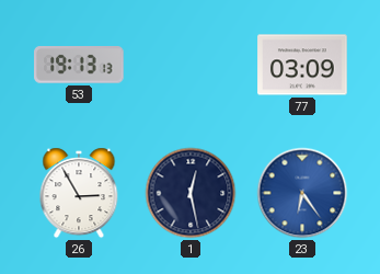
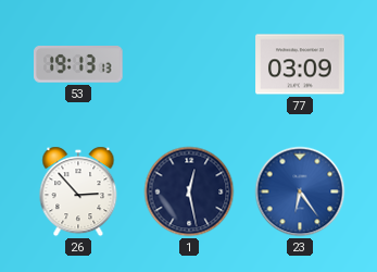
26: 2:55 -> 2:53 (78, 191)
